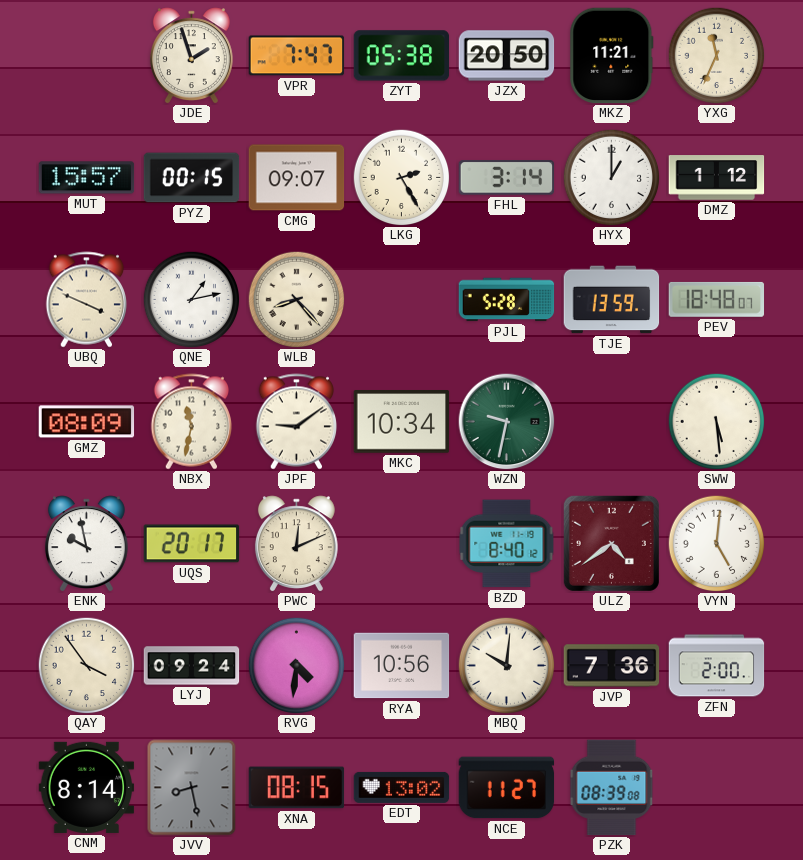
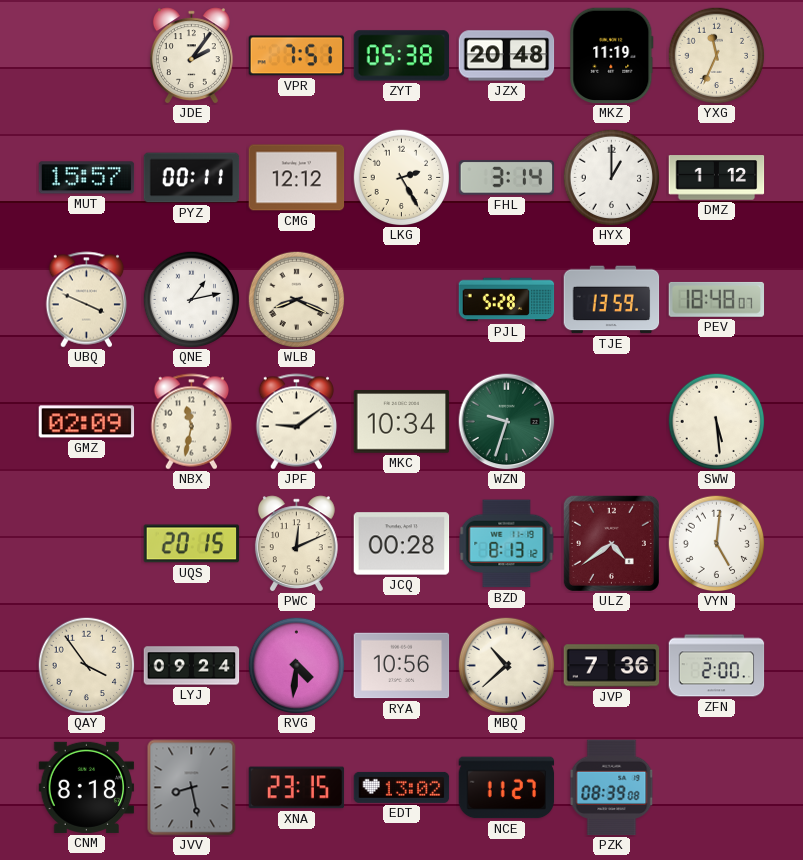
JDE: 1:57 -> 2:06 (191, 56)
VPR: 7:47 -> 7:51 (297, 56)
JZX: 20:50 -> 20:48 (507, 56)
MKZ: 11:21 -> 11:19 (612, 56)
PYZ: 00:15 -> 00:11 (192, 178)
CMG: 09:07 -> 12:12 (297, 178)
WLB: 8:23 -> 8:19 (296, 299)
GMZ: 08:09 -> 02:09 (87, 422)
WZN: 9:32 -> 9:33 (507, 422)
ENK: 9:58 -> none (86, 544)
UQS: 20:17 -> 20:15 (192, 544)
JCQ: none -> 00:28 (402, 544)
BZD: 8:40 -> 8:13 (507, 544)
MBQ: 10:01 -> 10:38 (506, 665)
CNM: 8:14 -> 8:18 (87, 787)
XNA: 08:15 -> 23:15 (297, 788)
